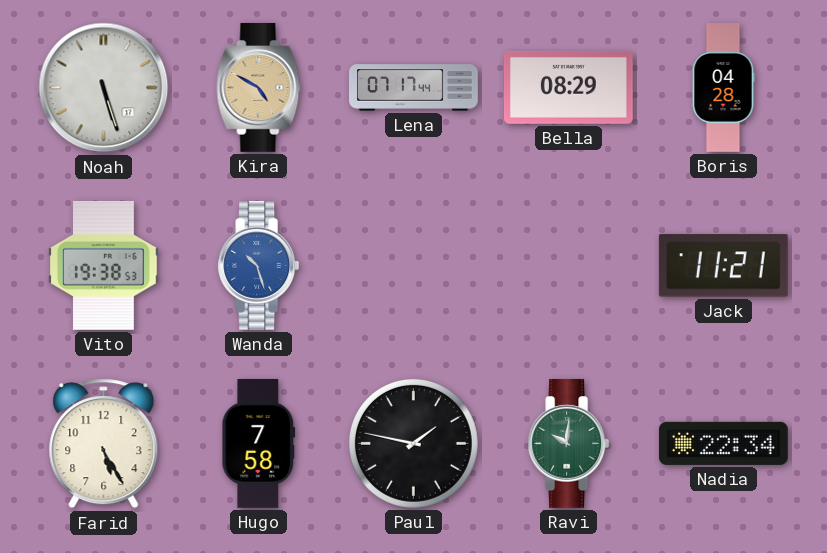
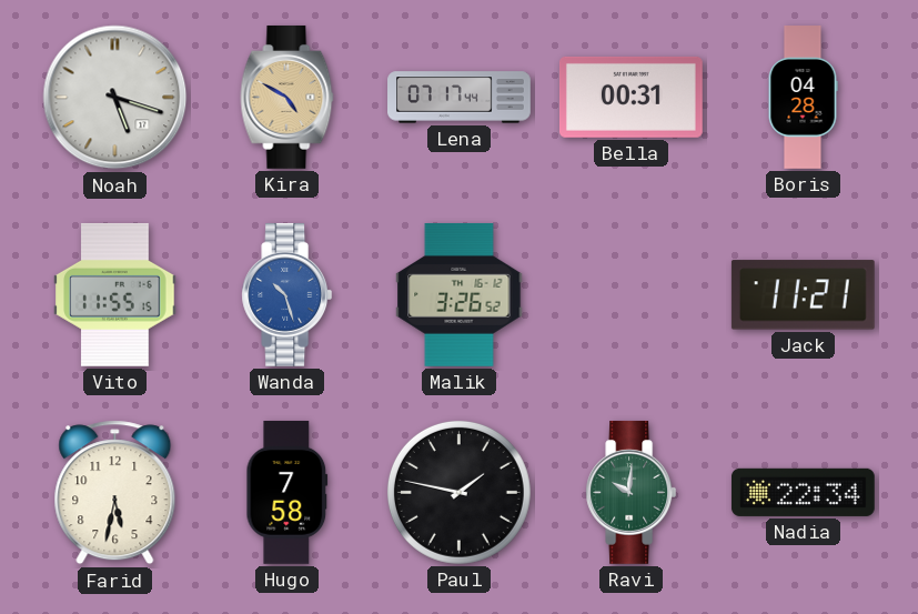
Noah: 5:27 -> 5:18 (115, 98)
Bella: 08:29 -> 00:31 (631, 97)
Vito: 19:38 -> 11:55 (115, 294)
Malik: none -> 3:26 (460, 294)
Farid: 5:25 -> 5:32 (115, 493)
